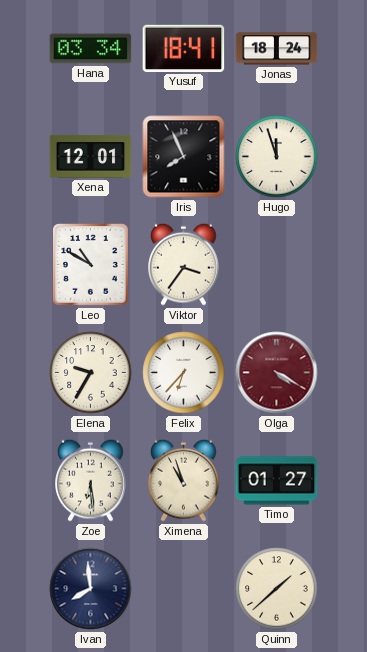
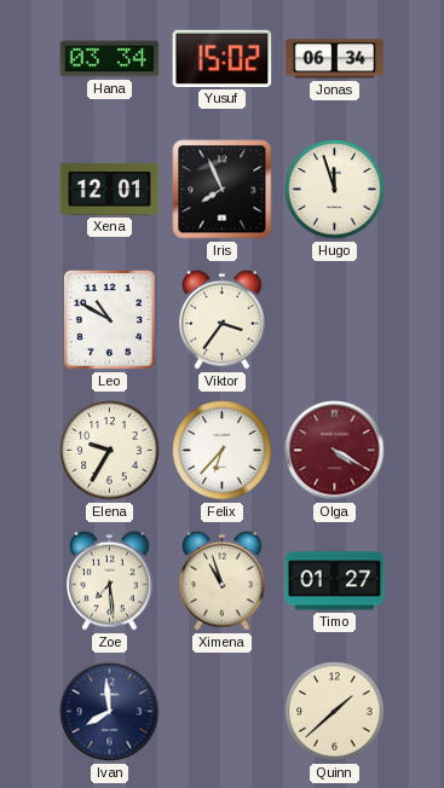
Yusuf: 18:41 -> 15:02 (223, 58)
Jonas: 18:24 -> 06:34 (335, 59)
Zoe: 6:29 -> 7:29 (110, 580)
